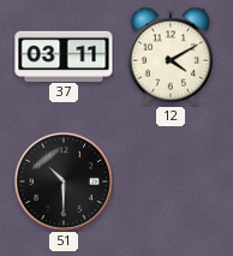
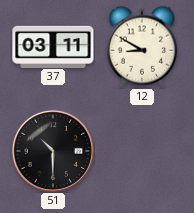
12: 4:10 -> 8:50 (141, 47)
